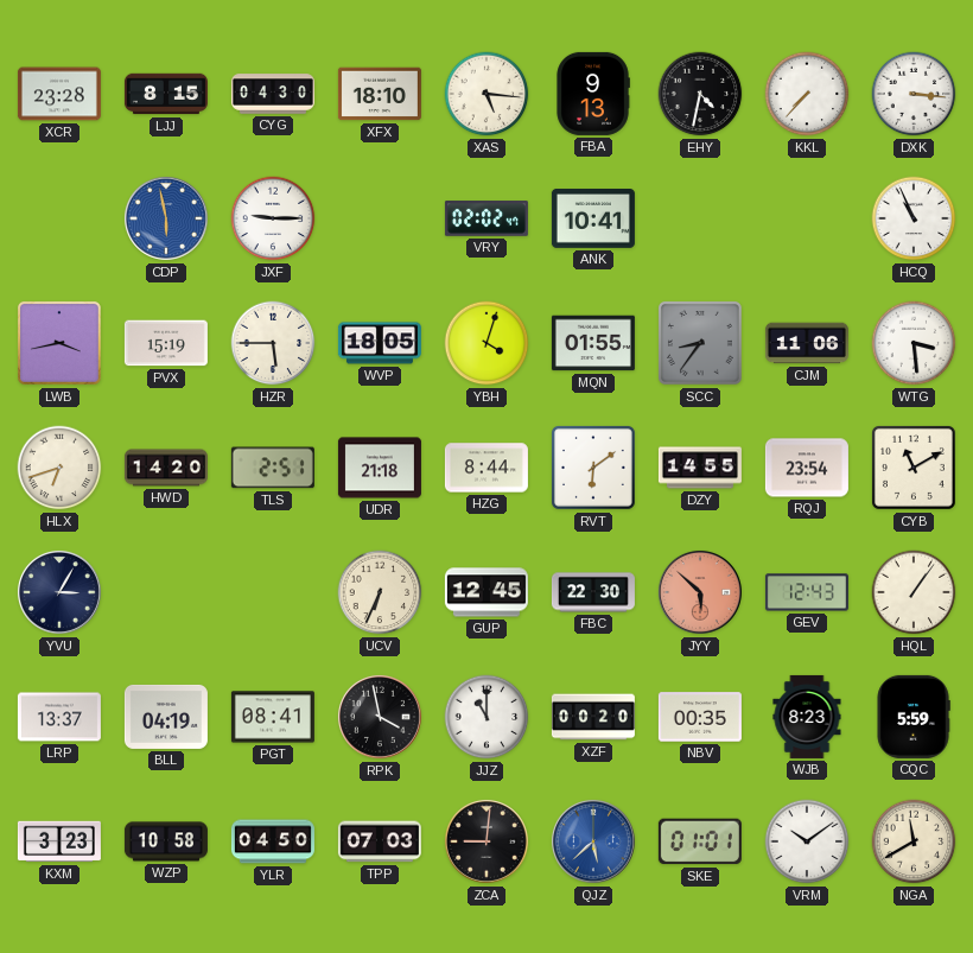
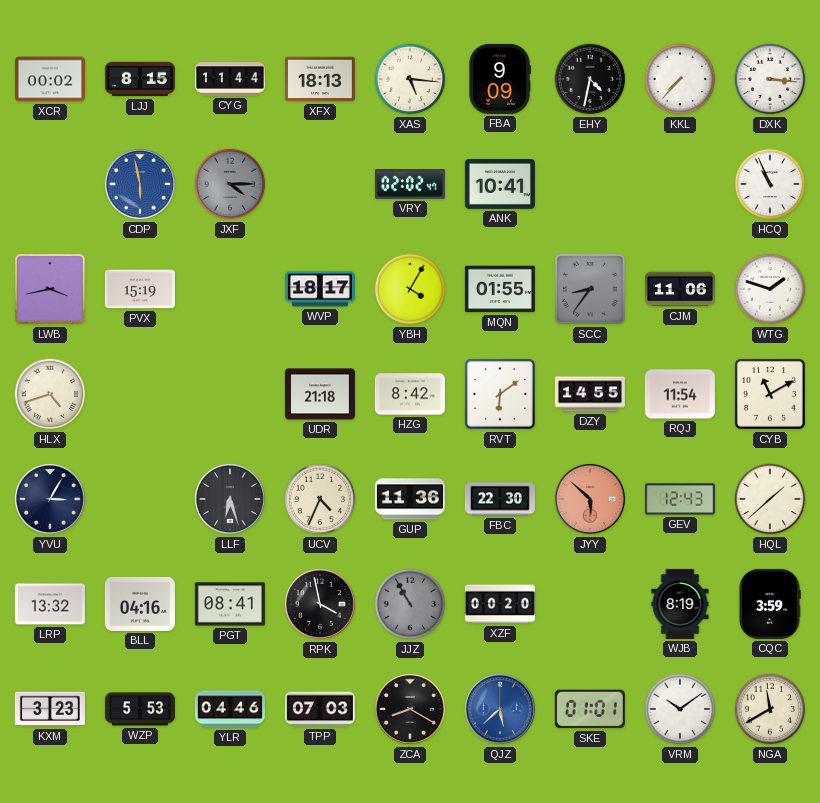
XCR: 23:28 -> 00:02 (50, 79)
CYG: 04:30 -> 11:44 (230, 79)
XFX: 18:10 -> 18:13 (320, 79)
FBA: 9:13 -> 9:09 (500, 79)
JXF: 9:15 -> 4:15 (230, 184)
JXF dial: white -> grey (230, 184)
HZR: 5:45 -> none (273, 343)
WVP: 18:05 -> 18:17 (320, 289)
YBH: 4:03 -> 4:05 (410, 289)
WTG: 3:29 -> 1:48 (770, 289)
HLX: 6:42 -> 4:42 (50, 394)
HWD: 14:20 -> none (166, 468)
TLS: 2:51 -> none (273, 468)
HZG: 8:44 -> 8:42 (410, 394)
RQJ: 23:54 -> 11:54 (680, 394)
LLF: none -> 6:27 (230, 499)
UCV: 6:34 -> 4:34 (320, 499)
GUP: 12:45 -> 11:36 (410, 499)
HQL: 1:06 -> 1:38 (770, 499)
LRP: 13:37 -> 13:32 (50, 604)
BLL: 04:19 -> 04:16 (140, 604)
JJZ: 11:00 -> 10:55 (410, 604)
JJZ dial: white -> grey (410, 604)
NBV: 00:35 -> none (700, 717)
WJB: 8:23 -> 8:19 (680, 604)
CQC: 5:59 -> 3:59 (770, 604)
WZP: 10:58 -> 5:53 (140, 709)
YLR: 04:50 -> 04:46 (230, 709)
ZCA: 9:01 -> 8:20 (410, 709)
